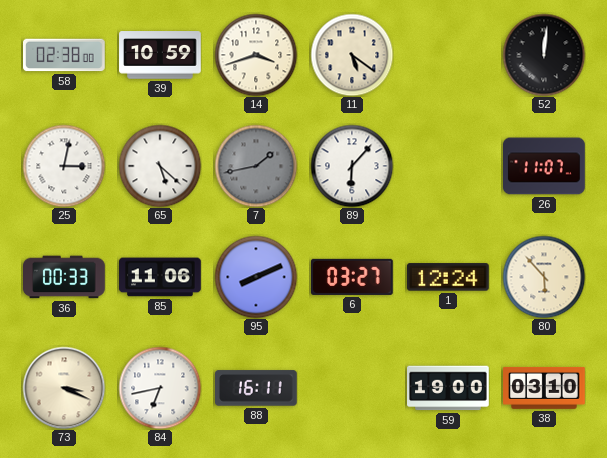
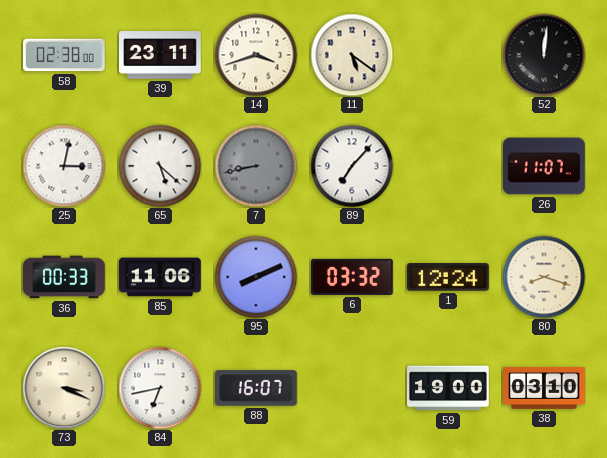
39: 10:59 -> 23:11 (160, 55)
7: 1:43 -> 8:43 (256, 166)
89: 6:07 -> 7:07 (352, 166)
6: 03:27 -> 03:32 (353, 277)
80: 5:53 -> 8:18 (544, 277)
88: 16:11 -> 16:07 (257, 388)
